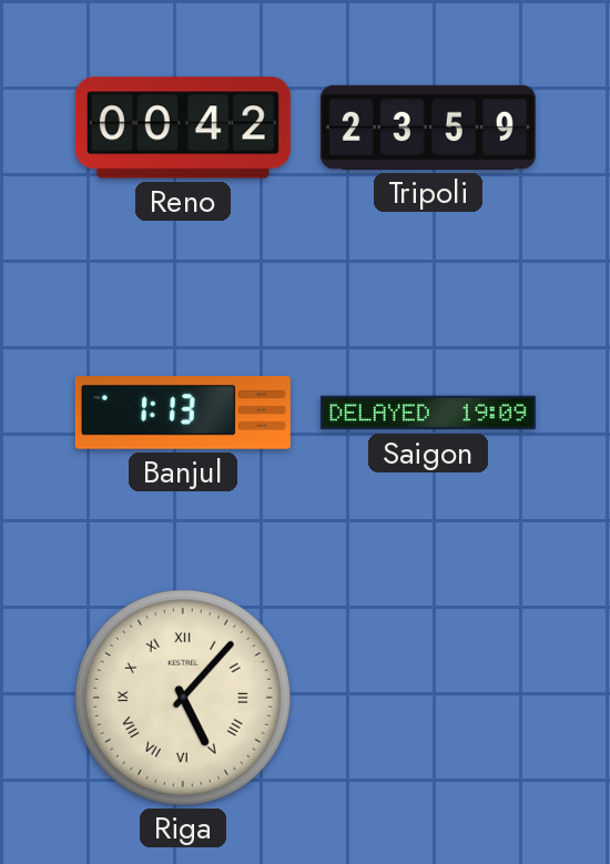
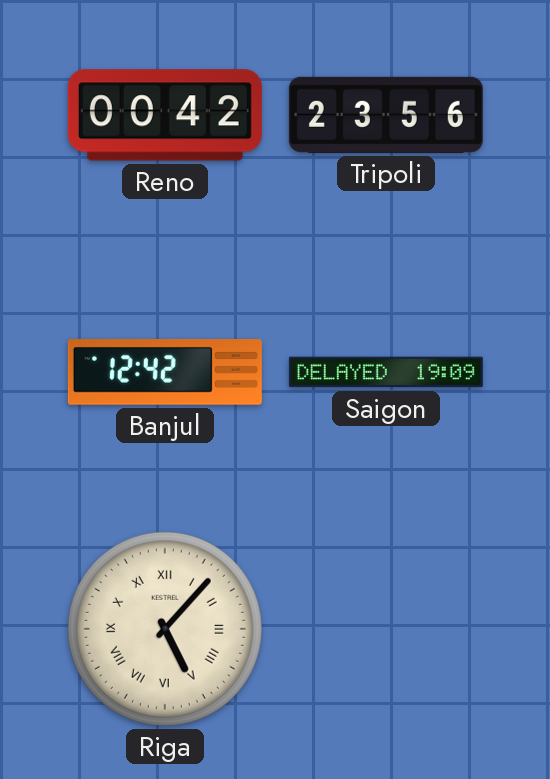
Tripoli: 23:59 -> 23:56 (386, 115)
Banjul: 1:13 -> 12:42 (165, 373)
